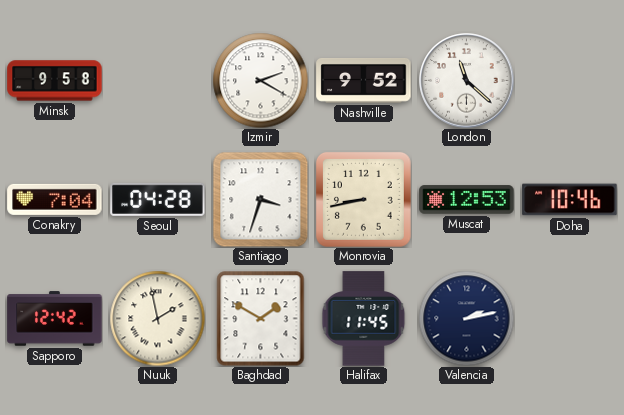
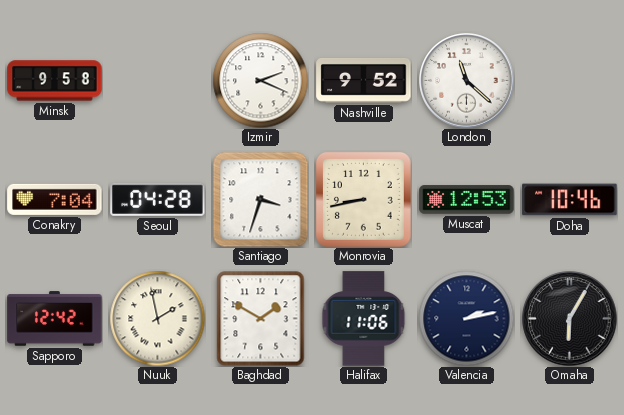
Izmir: 2:20 -> 2:19 (260, 80)
Halifax: 11:45 -> 11:06 (364, 319)
Omaha: none -> 6:05 (570, 319)
